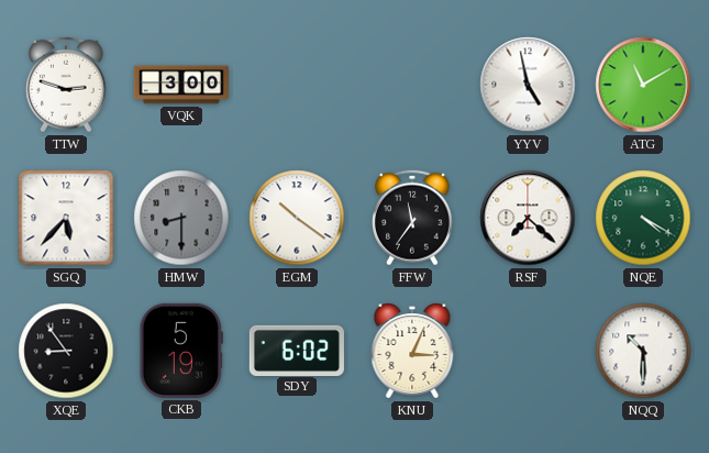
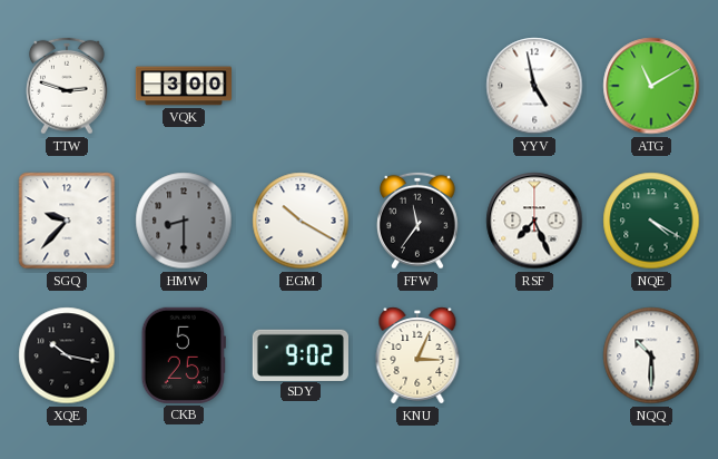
SGQ: 5:37 -> 9:37 (67, 221)
EGM: 10:21 -> 10:20 (301, 221)
RSF: 7:22 -> 7:26 (534, 221)
XQE: 8:54 -> 10:17 (67, 355)
CKB: 5:19 -> 5:25 (184, 355)
SDY: 6:02 -> 9:02 (301, 354)
